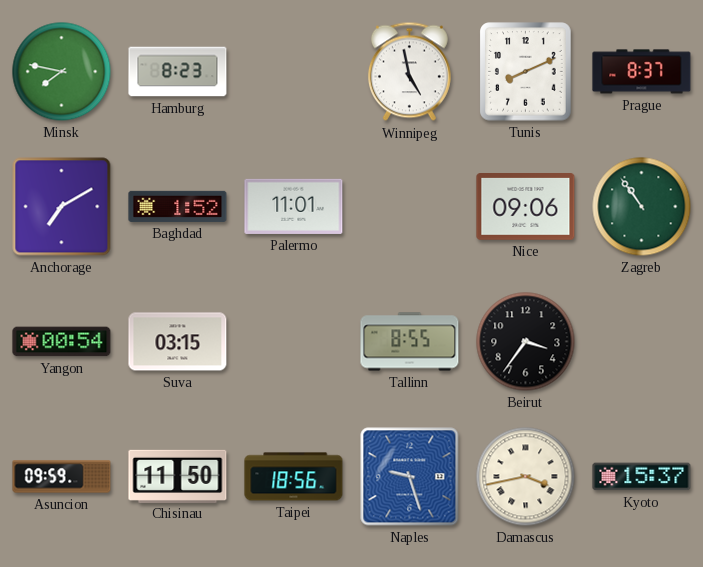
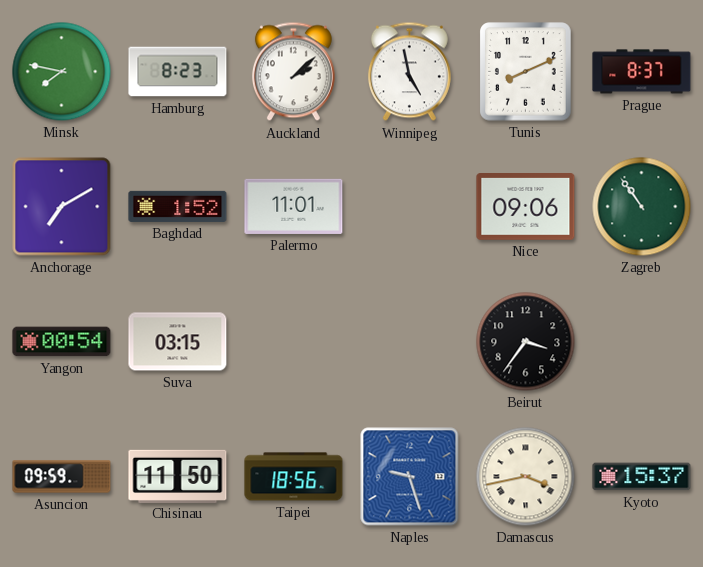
Auckland: none -> 2:08 (293, 72)
Tallinn: 8:55 -> none (410, 342)
